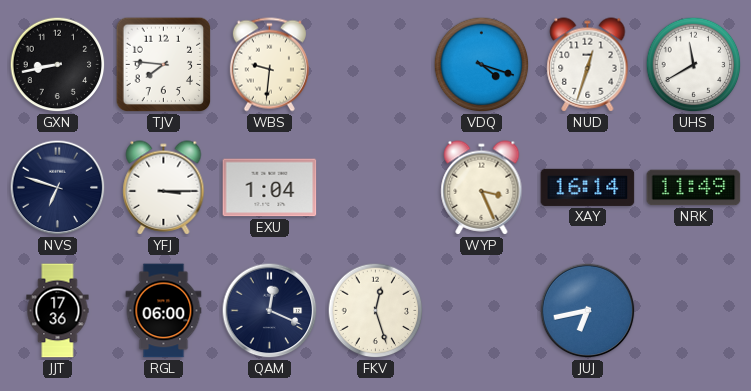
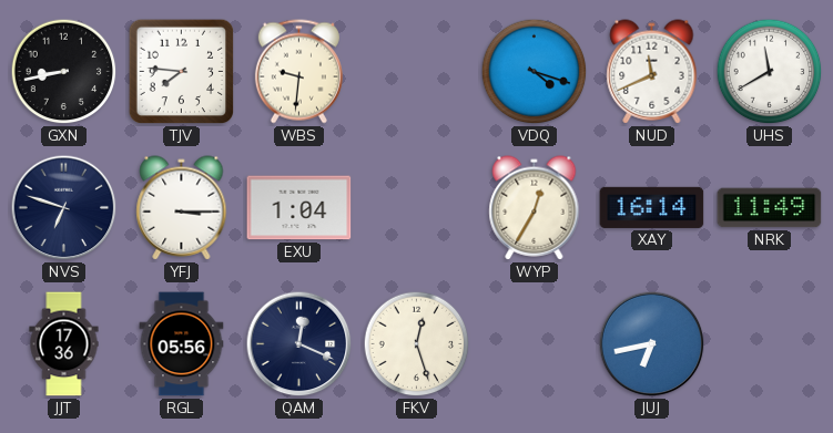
NUD: 12:33 -> 11:41 (652, 72)
WYP: 3:26 -> 12:35 (535, 208)
RGL: 06:00 -> 05:56 (182, 344)
